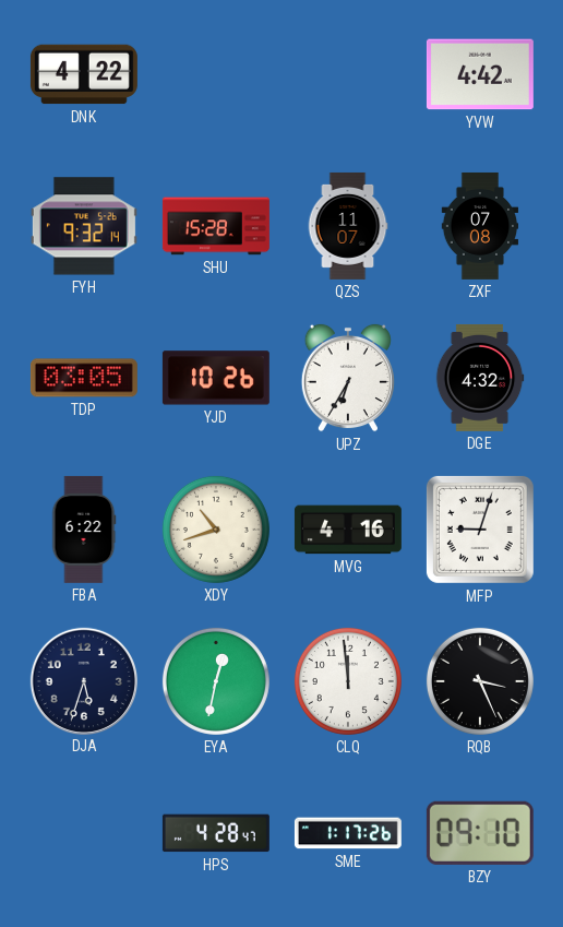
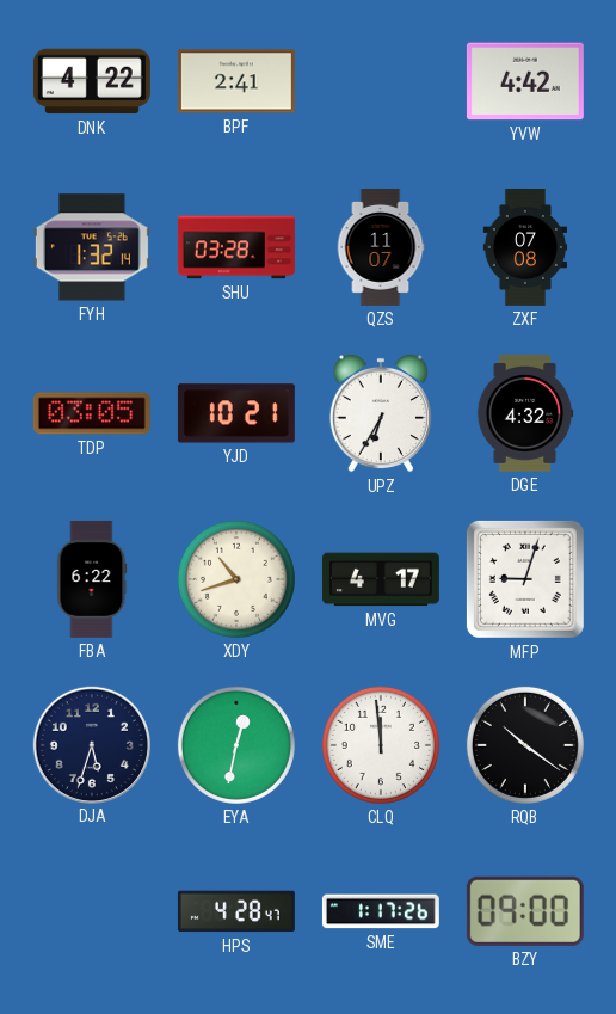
BPF: none -> 2:41 (236, 81)
FYH: 9:32 -> 1:32 (92, 247)
SHU: 15:28 -> 03:28 (236, 247)
YJD: 10:26 -> 10:21 (236, 413)
MVG: 4:16 -> 4:17 (381, 579)
RQB: 3:26 -> 10:21 (525, 745)
BZY: 09:10 -> 09:00 (525, 911)
